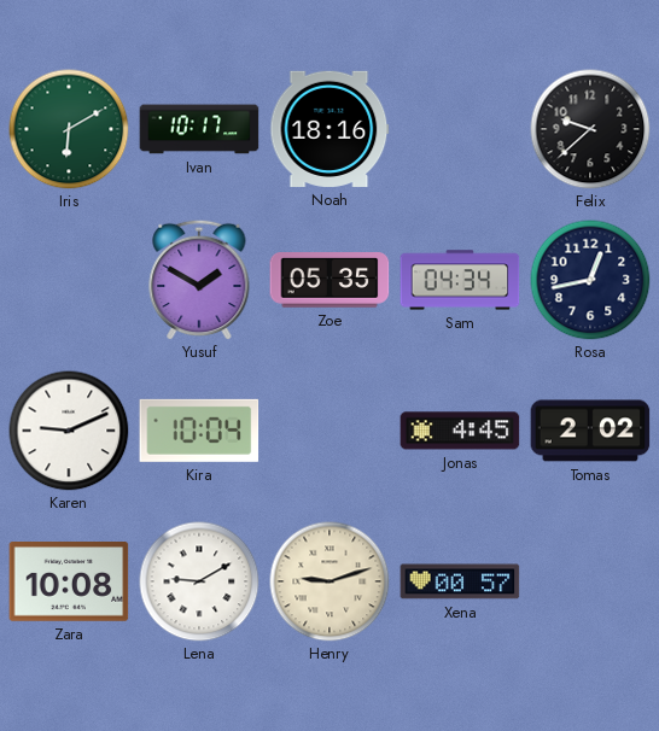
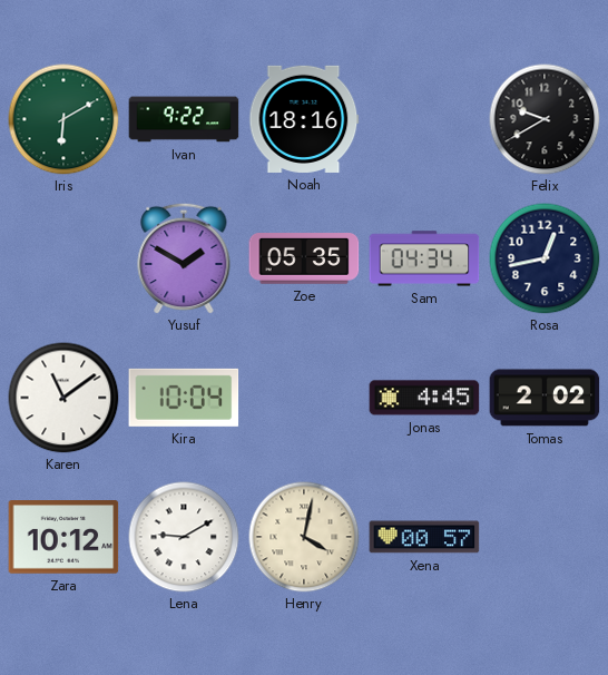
Ivan: 10:17 -> 9:22 (184, 119)
Felix: 9:38 -> 9:40 (545, 119)
Karen: 9:11 -> 11:09 (63, 398)
Zara: 10:08 -> 10:12 (63, 537)
Henry: 9:12 -> 4:02 (304, 537)
